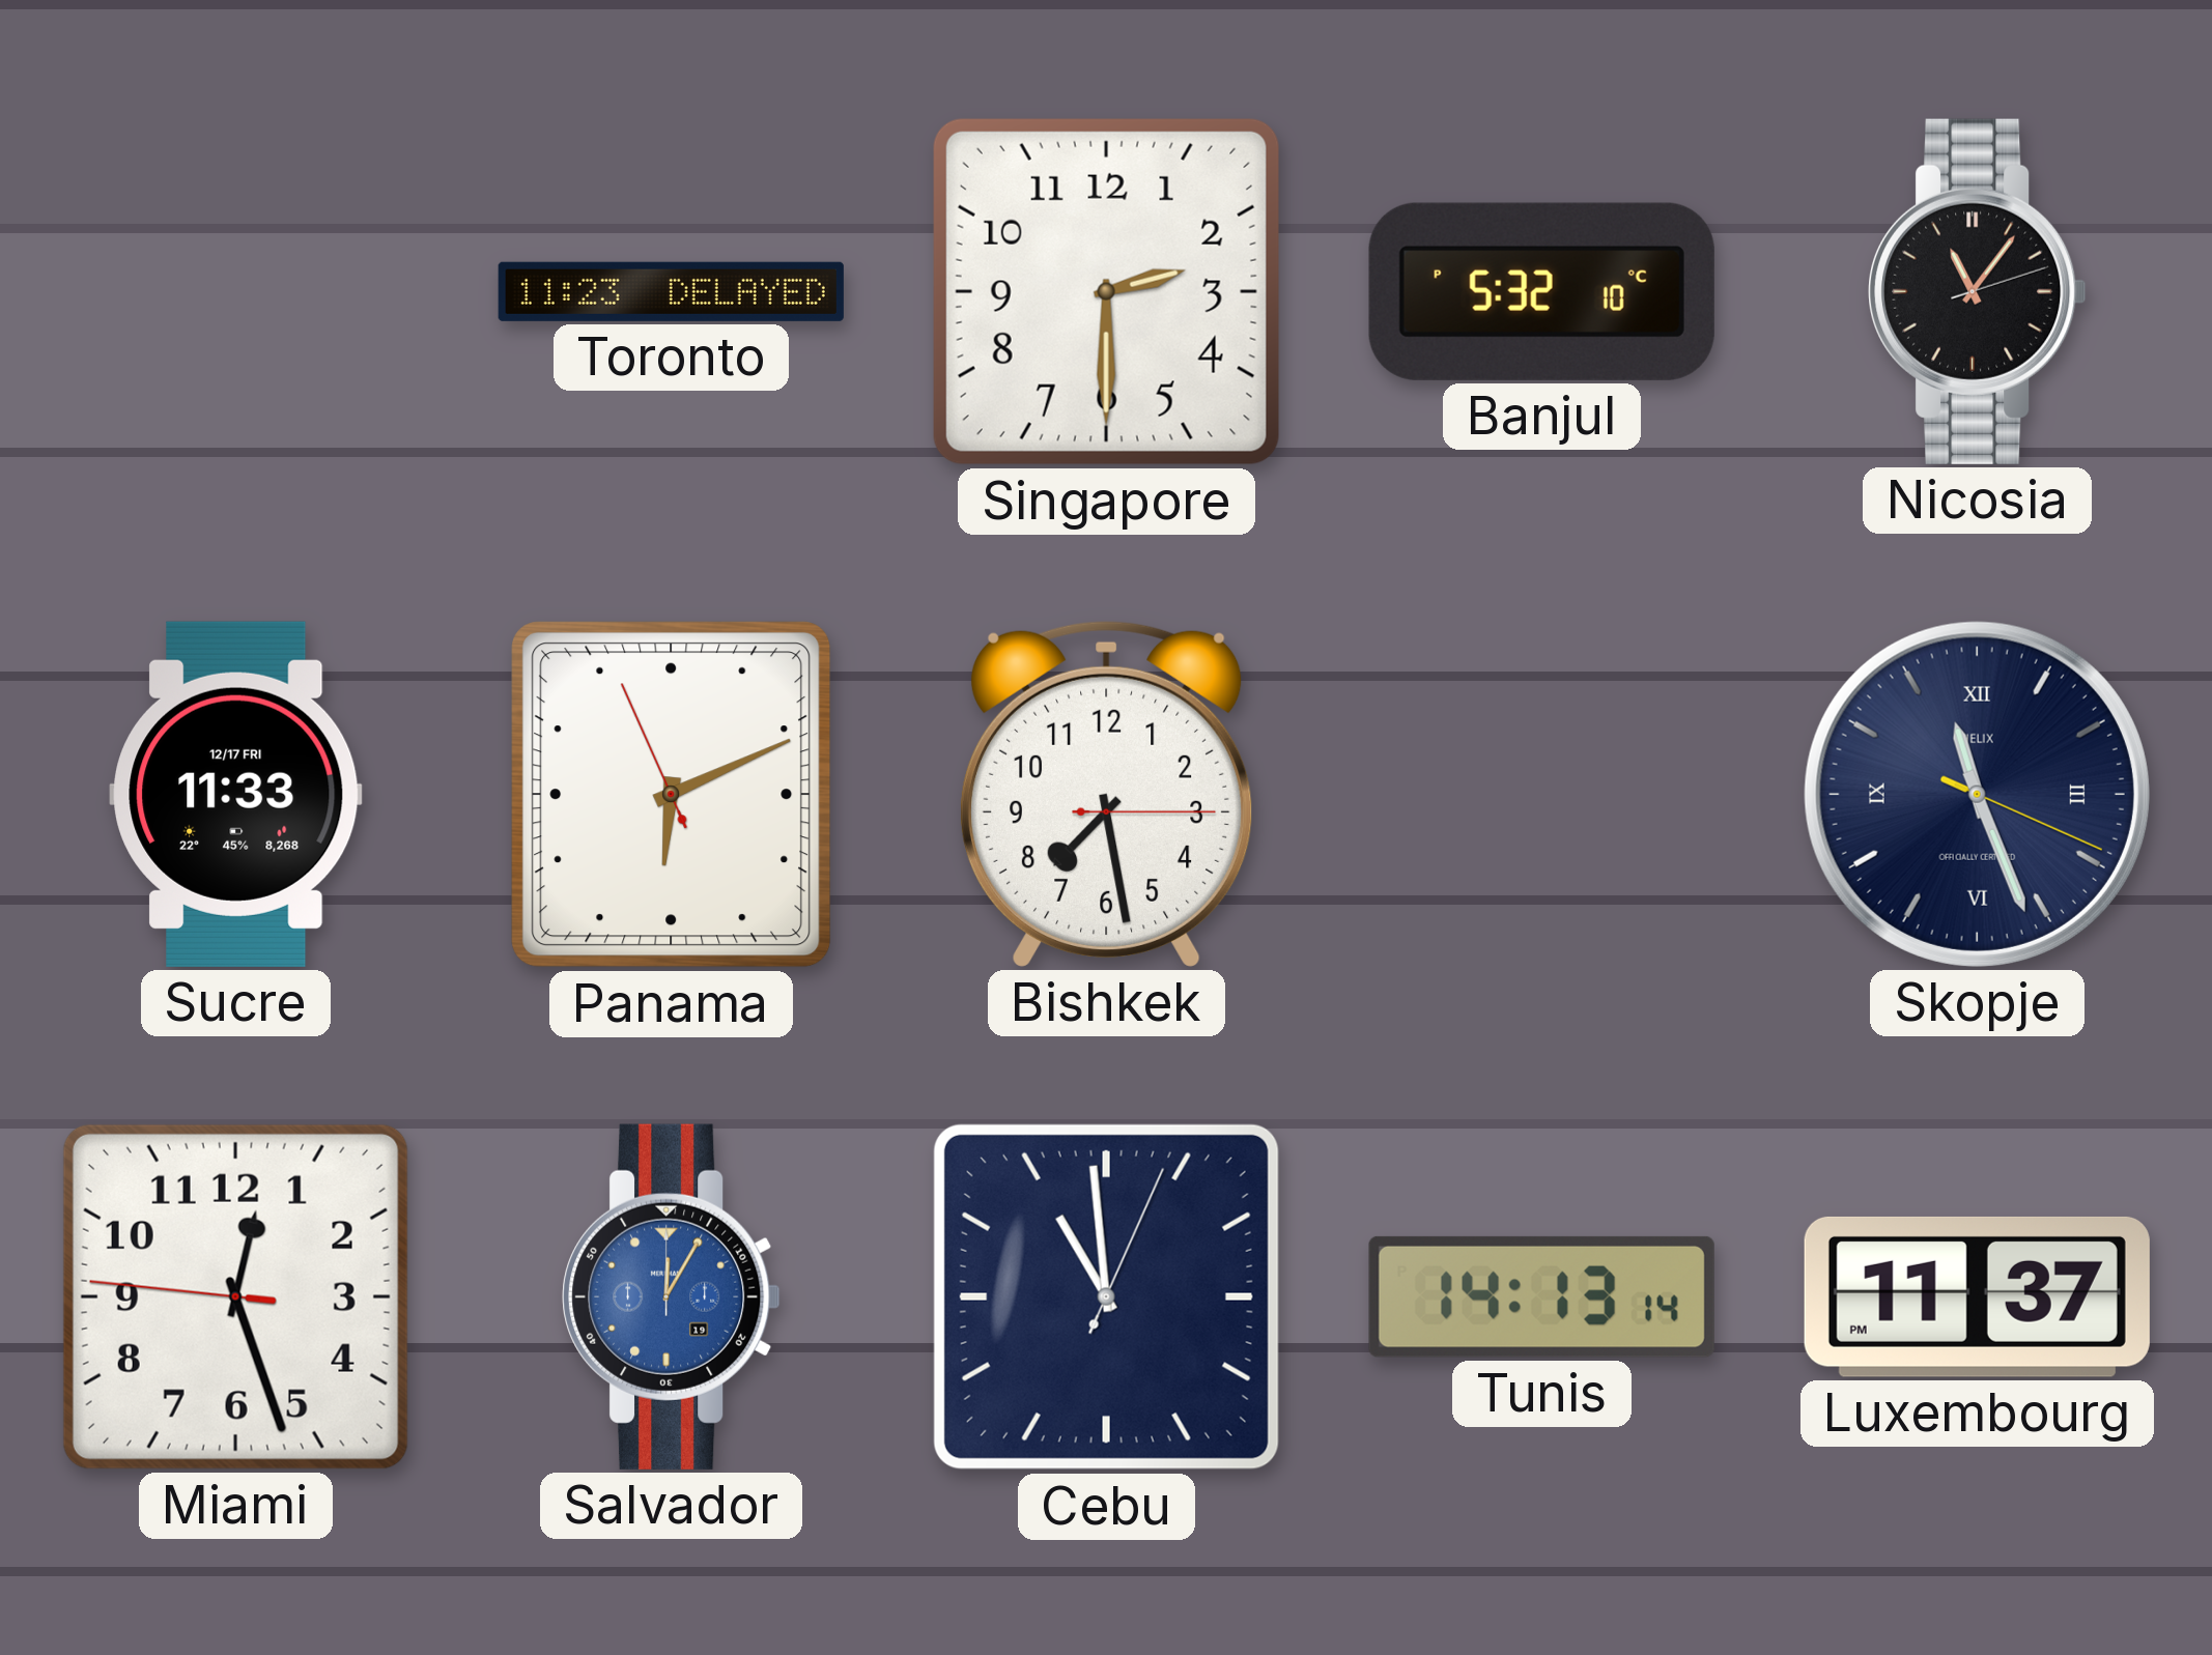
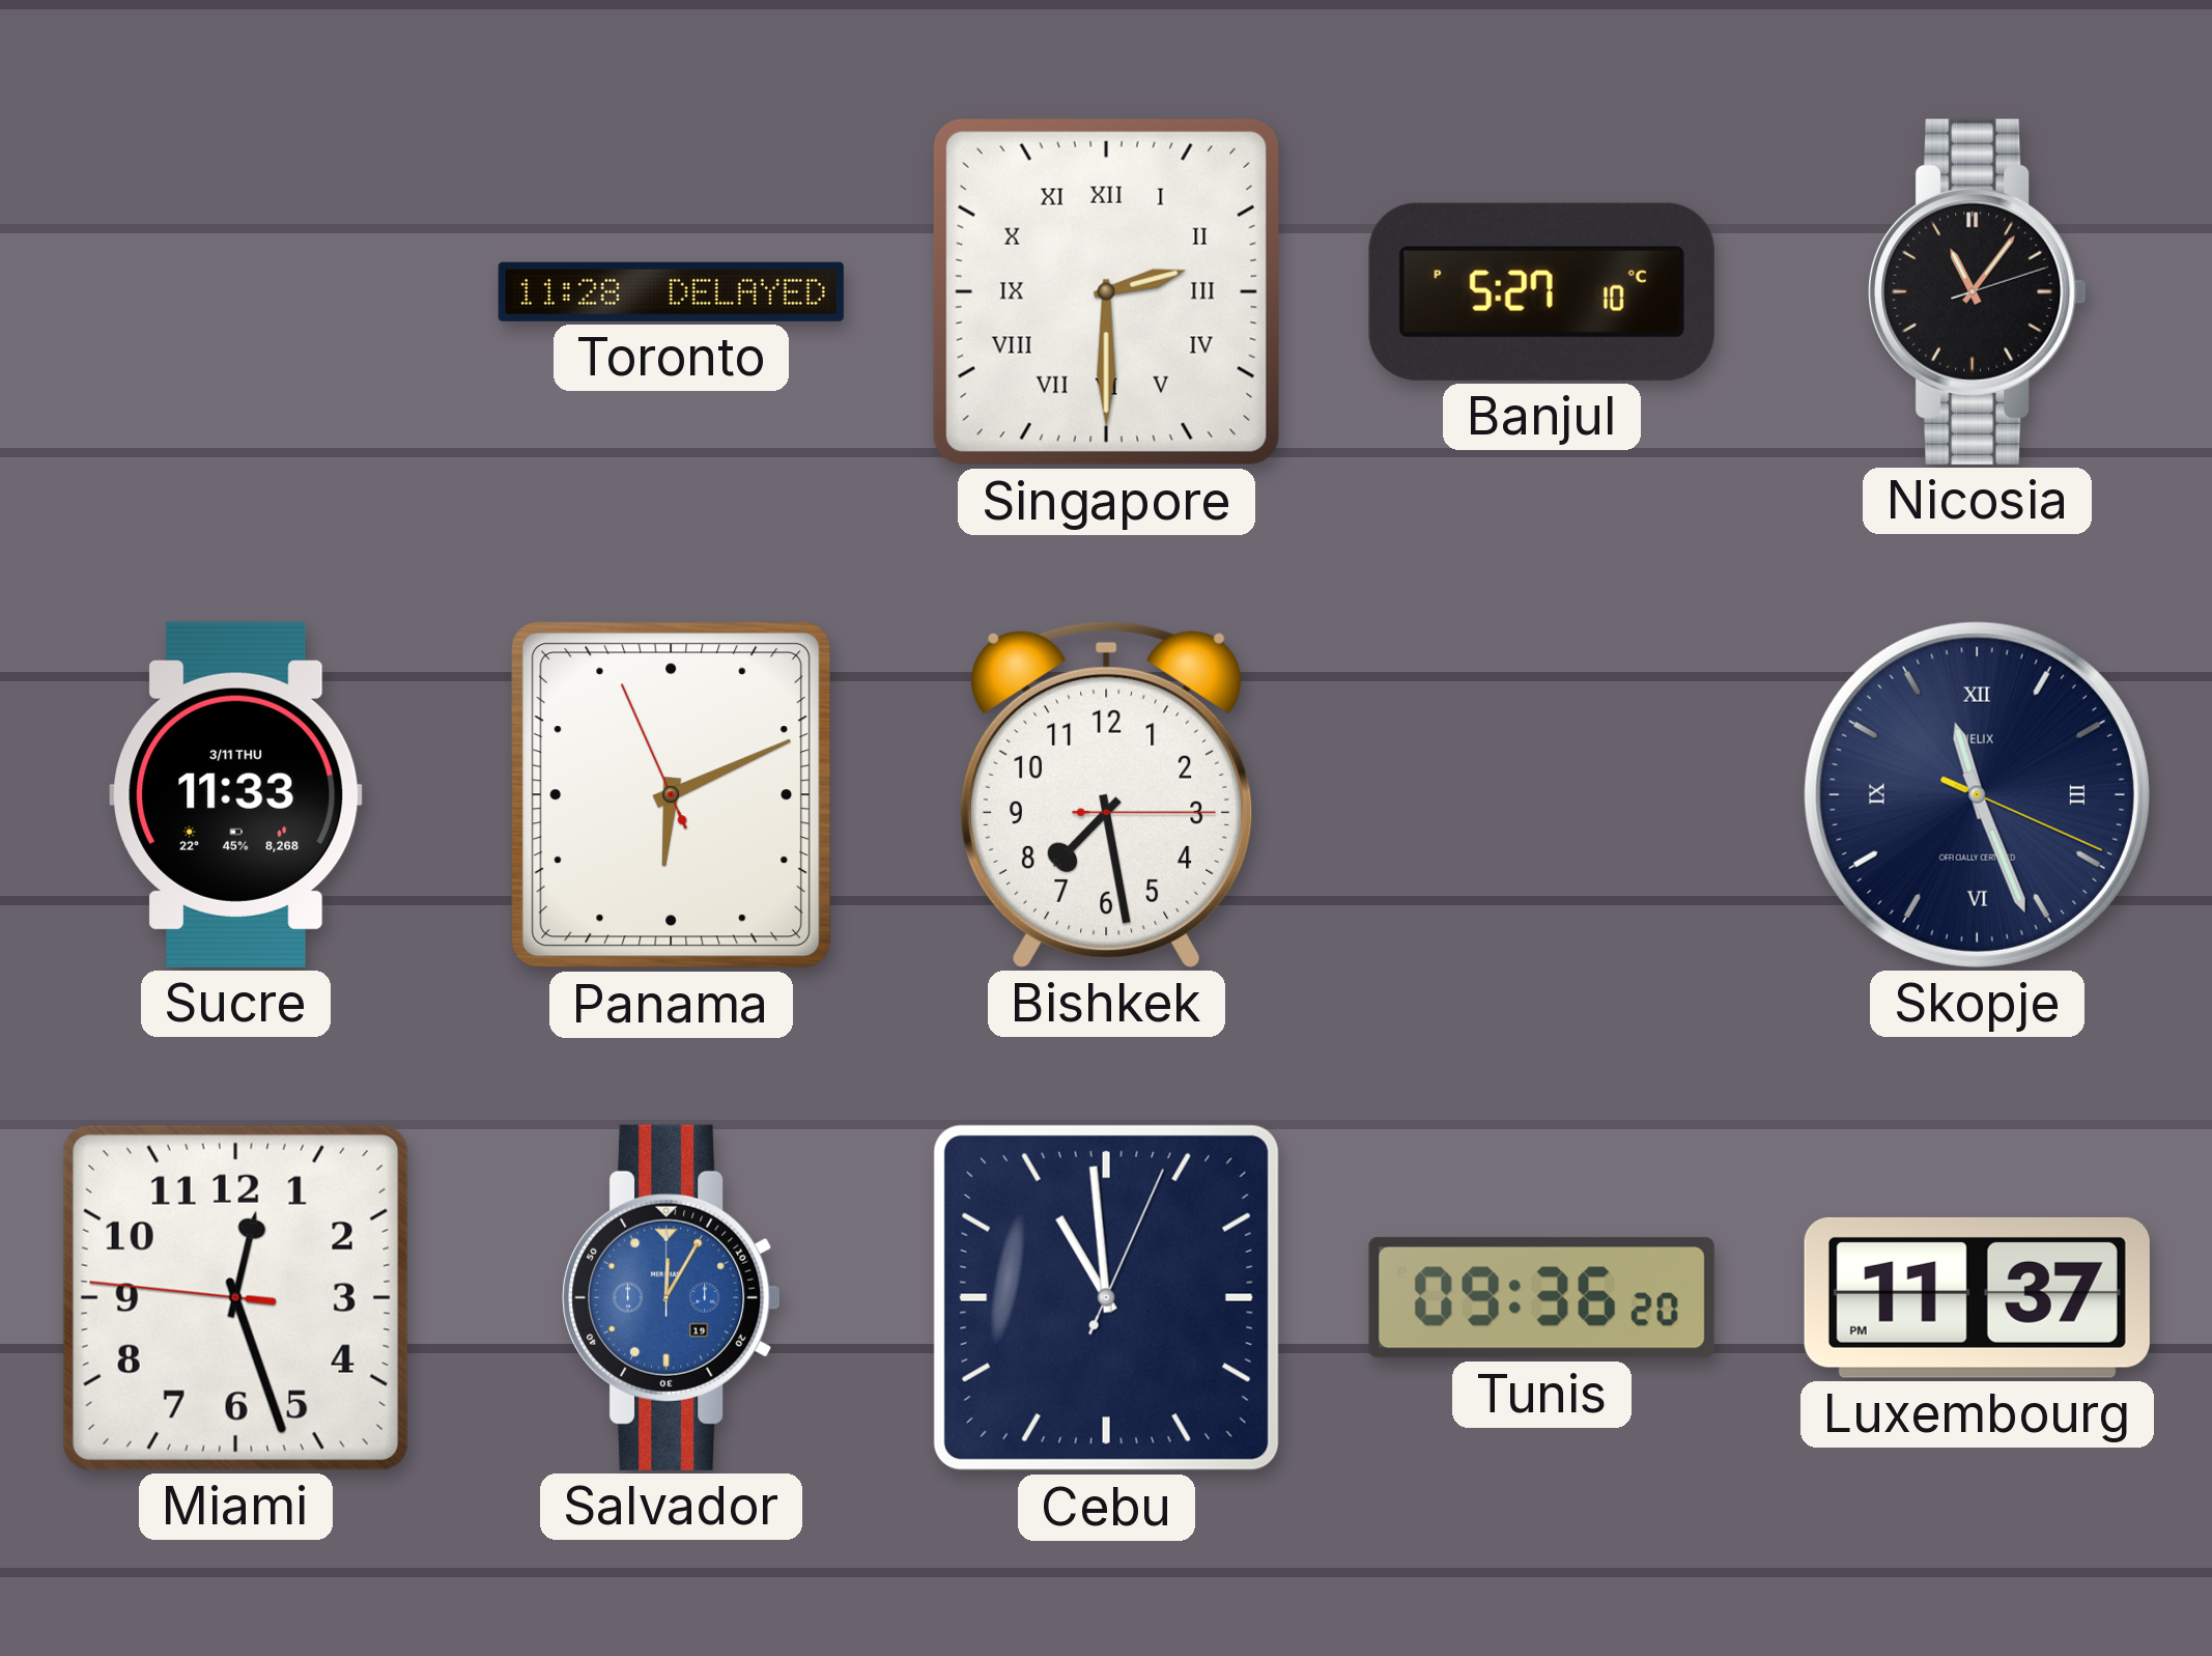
Toronto: 11:23 -> 11:28 (671, 291)
Singapore numerals: Arabic -> Roman (1106, 291)
Banjul: 5:32 -> 5:27 (1541, 291)
Sucre date: 12/17 FRI -> 3/11 THU (236, 794)
Tunis: 14:13 -> 09:36 (1541, 1297)
